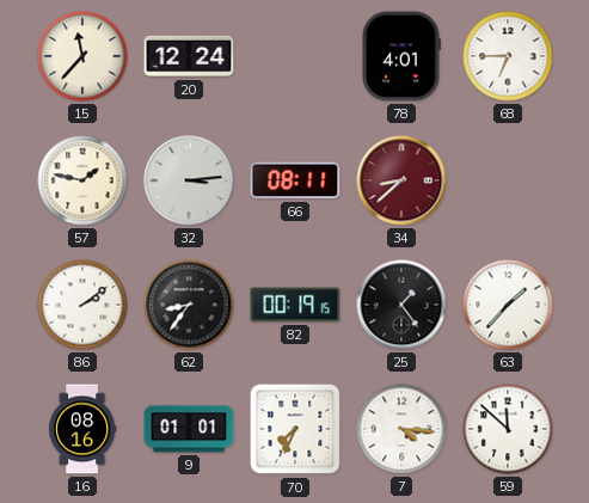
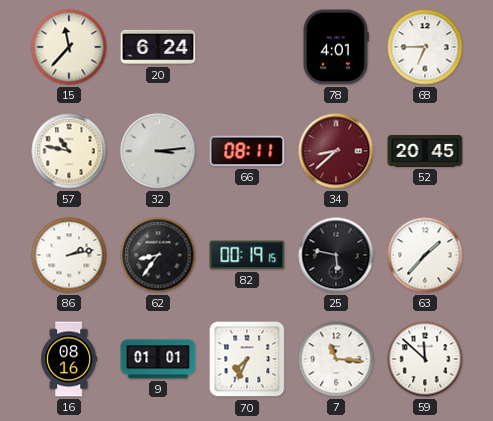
20: 12:24 -> 6:24 (158, 47)
57: 1:47 -> 10:47 (69, 151)
52: none -> 20:45 (425, 151)
86: 2:09 -> 2:13 (69, 255)
25: 1:24 -> 5:47 (336, 255)
7: 4:16 -> 11:16 (336, 359)
